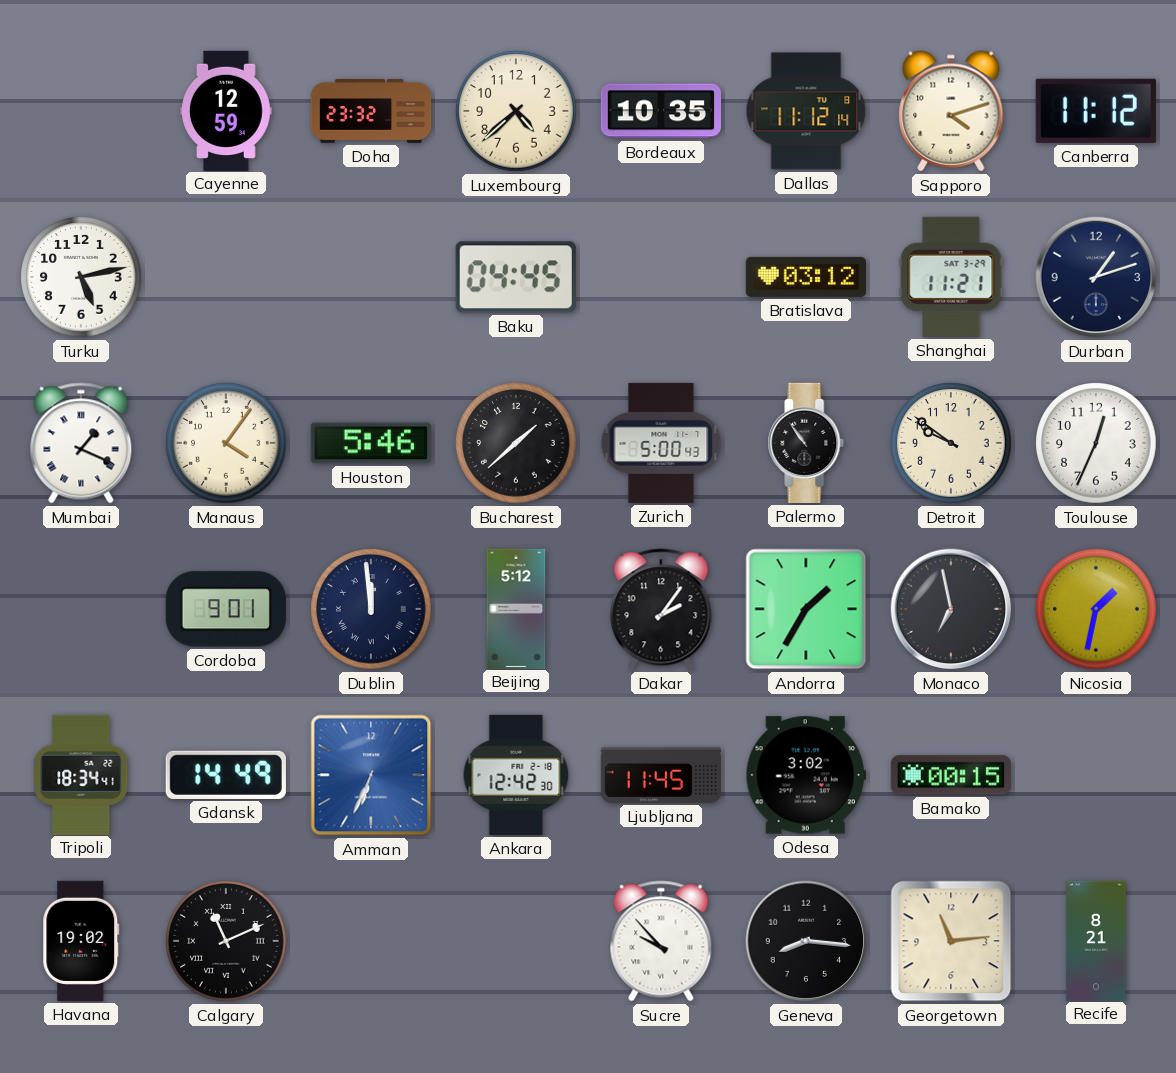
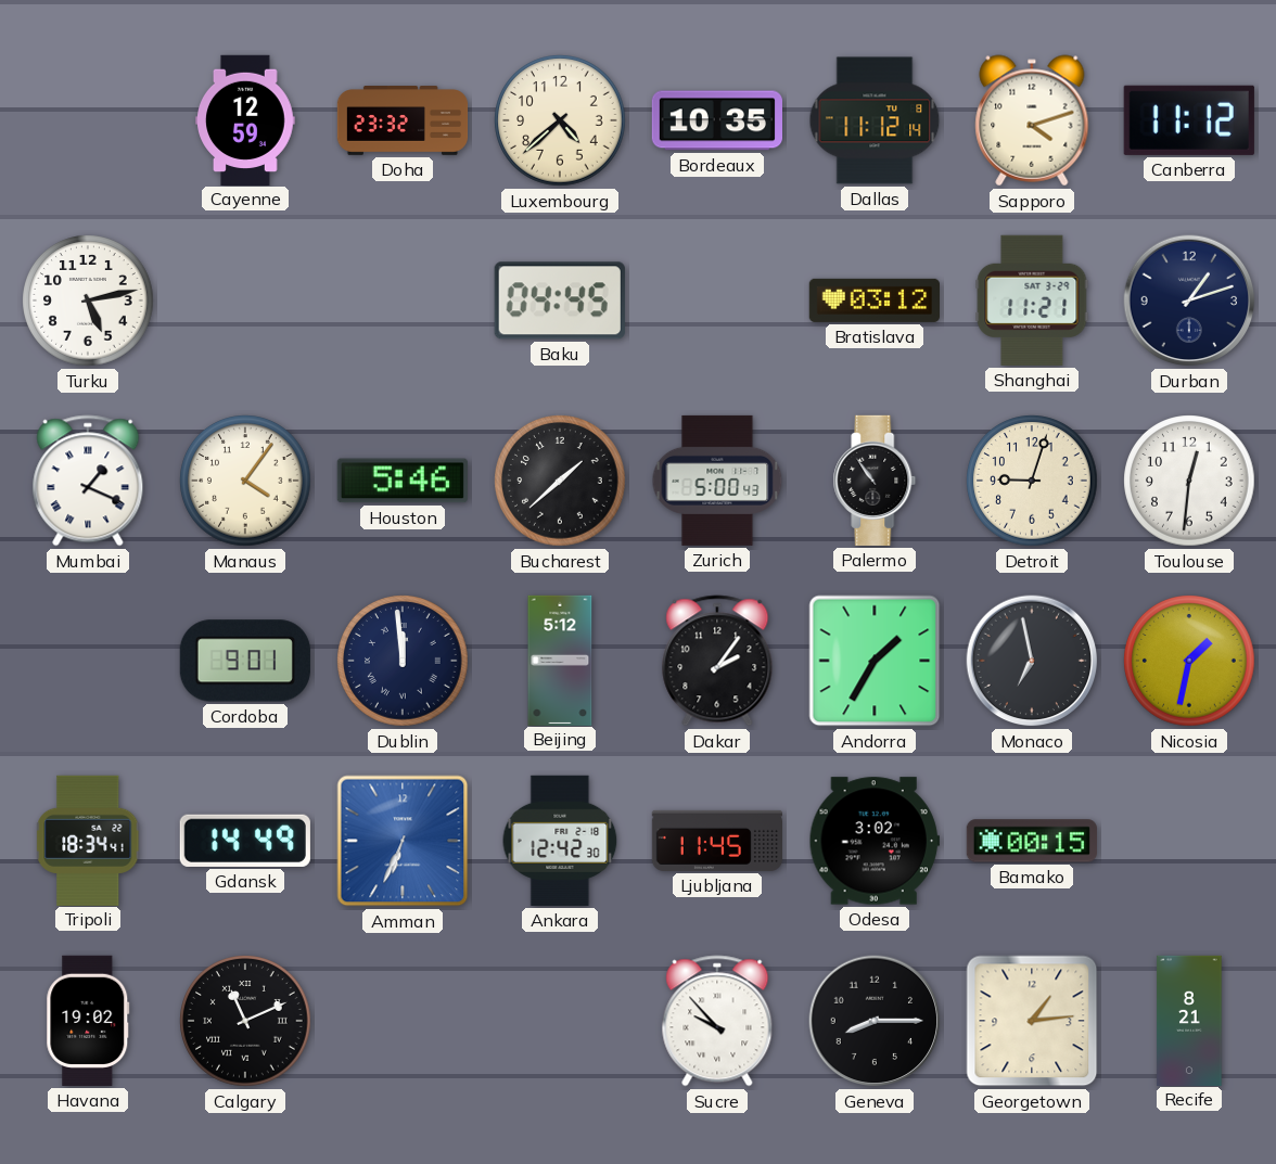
Detroit: 9:51 -> 9:03 (1032, 481)
Toulouse: 12:34 -> 12:31 (1189, 481)
Geneva: 8:16 -> 8:15 (875, 1021)
Georgetown: 11:14 -> 1:14 (1032, 1021)
